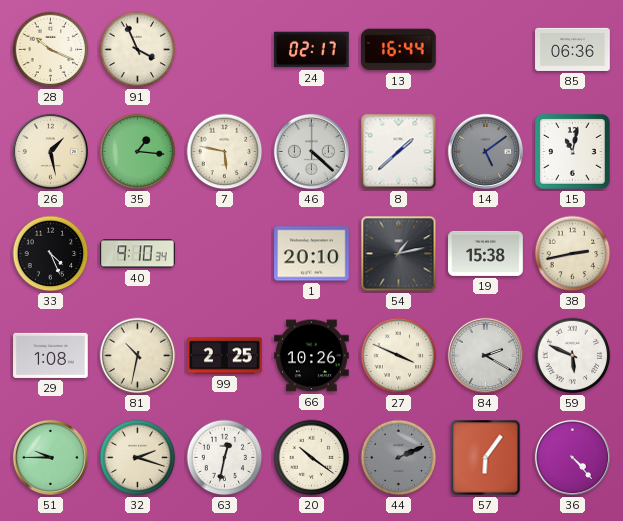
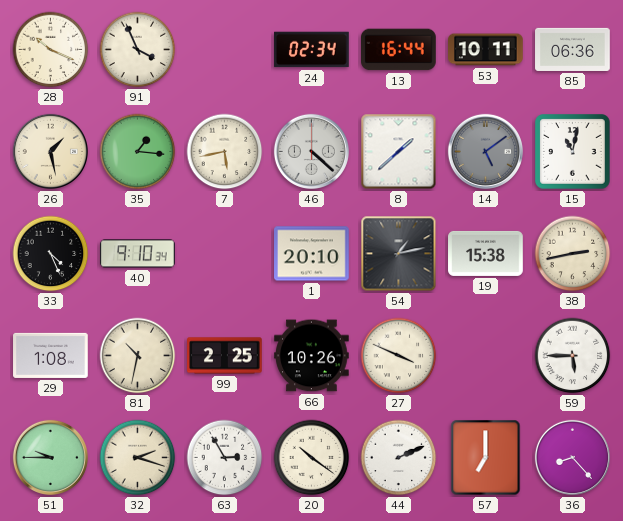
24: 02:17 -> 02:34 (312, 50)
53: none -> 10:11 (486, 50)
7: 5:47 -> 5:43 (225, 152)
84: 2:20 -> none (485, 355)
59: 5:49 -> 5:45 (573, 356)
63: 12:32 -> 2:55 (225, 458)
44 dial: grey -> white (399, 458)
57: 6:06 -> 7:00 (486, 458)
36: 4:23 -> 8:23 (572, 457)
